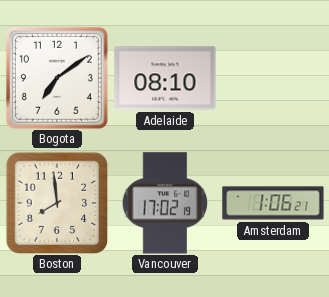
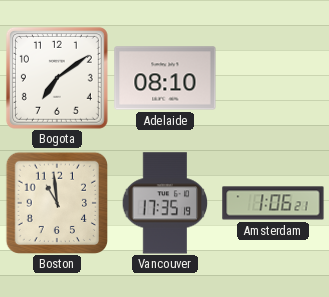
Boston: 7:59 -> 10:59 (56, 202)
Vancouver: 17:02 -> 17:35 (165, 203)
